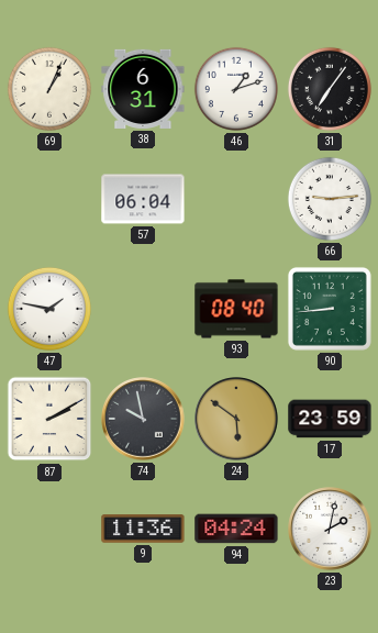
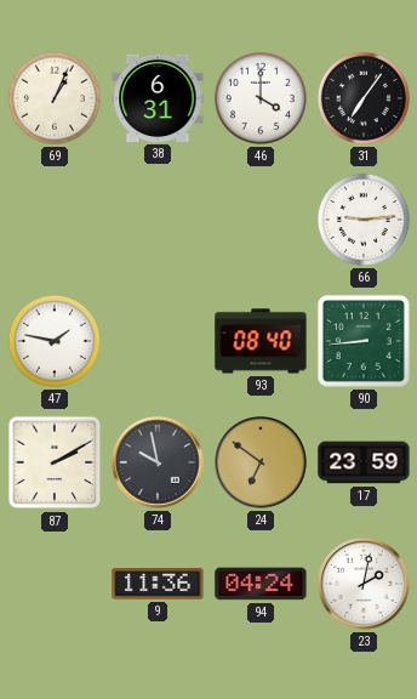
46: 1:12 -> 4:00 (261, 98)
57: 06:04 -> none (143, 199)
24: 5:51 -> 6:51 (261, 462)
